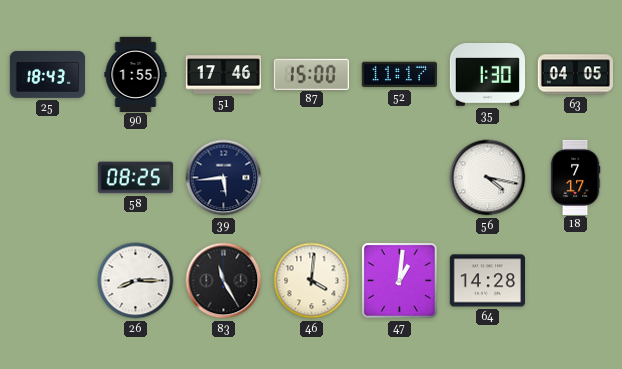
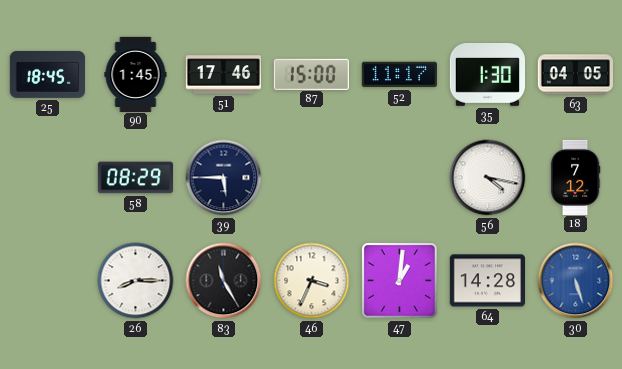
25: 18:43 -> 18:45 (47, 74)
90: 1:55 -> 1:45 (136, 74)
58: 08:25 -> 08:29 (135, 178)
39: 5:44 -> 5:45 (224, 178)
18: 7:17 -> 7:12 (575, 177)
46: 4:01 -> 3:34 (312, 281)
30: none -> 5:27 (576, 281)
